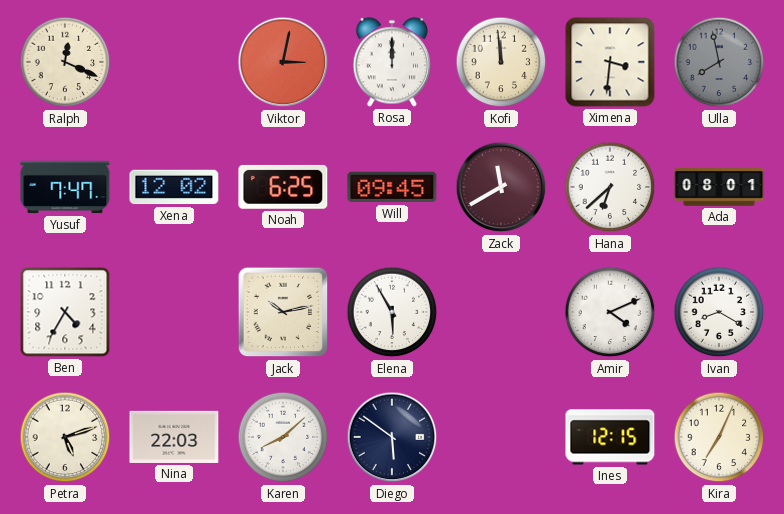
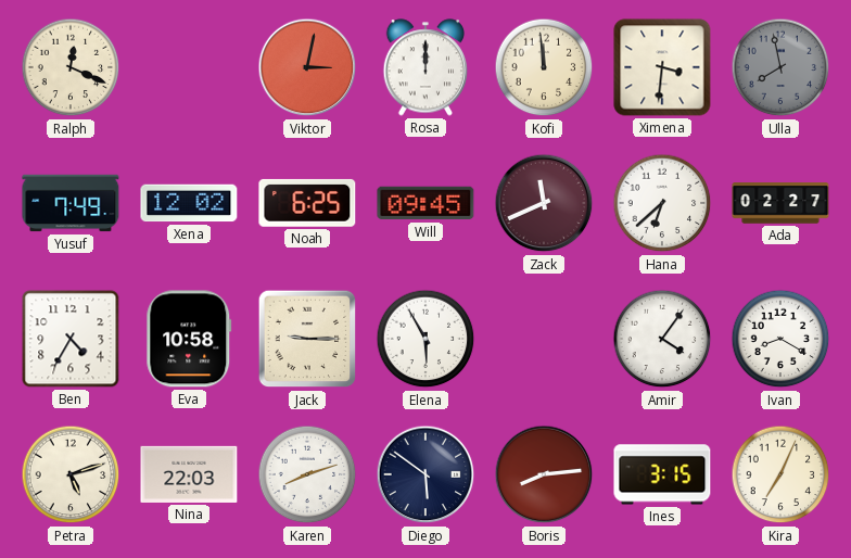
Yusuf: 7:47 -> 7:49 (71, 203)
Zack: 11:40 -> 11:41 (544, 203)
Ada: 08:01 -> 02:27 (780, 203)
Eva: none -> 10:58 (189, 339)
Jack: 10:13 -> 9:15 (307, 339)
Amir: 4:11 -> 4:06 (662, 339)
Karen: 8:08 -> 8:12 (307, 474)
Boris: none -> 8:14 (544, 474)
Ines: 12:15 -> 3:15 (662, 474)
